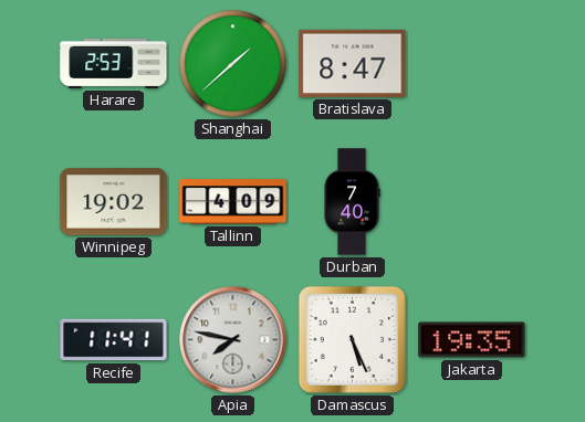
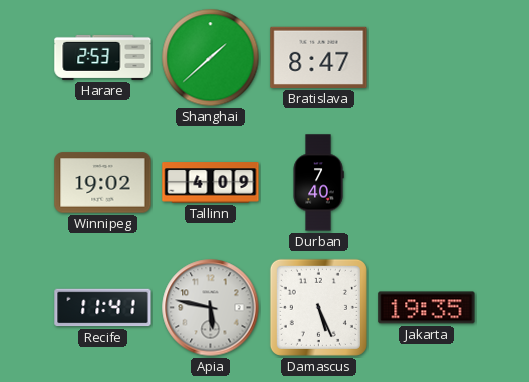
Apia: 7:47 -> 5:47 (211, 308)
